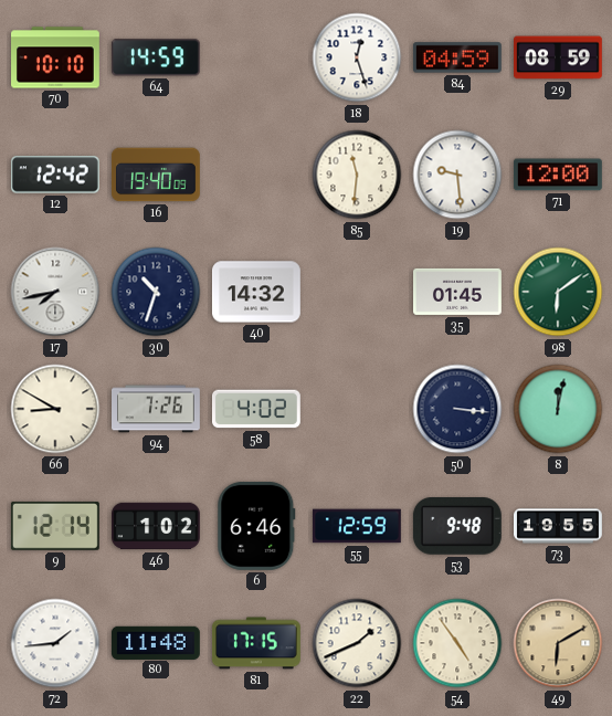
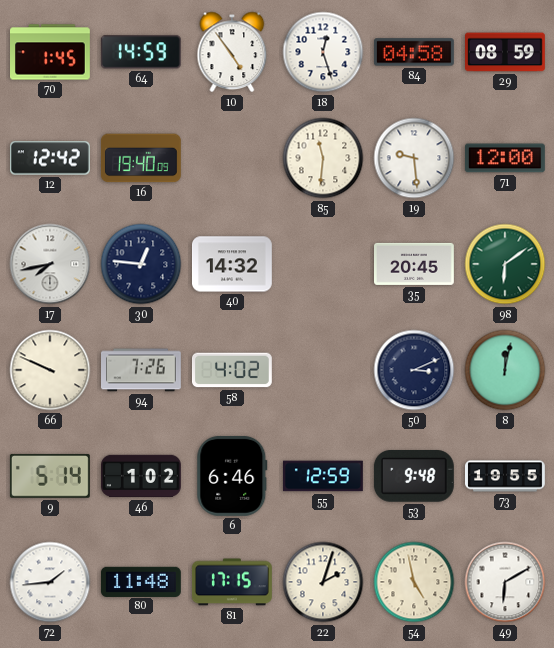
70: 10:10 -> 1:45 (51, 52)
10: none -> 4:54 (232, 52)
84: 04:59 -> 04:58 (414, 52)
30: 10:33 -> 12:46 (141, 264)
35: 01:45 -> 20:45 (415, 264)
66: 8:50 -> 9:49 (50, 370)
50: 3:16 -> 3:11 (414, 370)
9: 12:14 -> 5:14 (50, 476)
22: 1:41 -> 2:03 (323, 582)
54: 4:54 -> 4:58 (414, 582)
49 dial: champagne -> white (505, 582)
